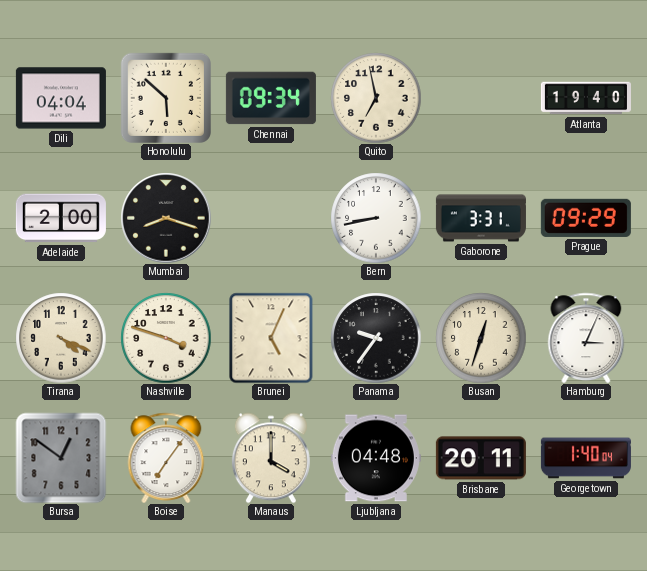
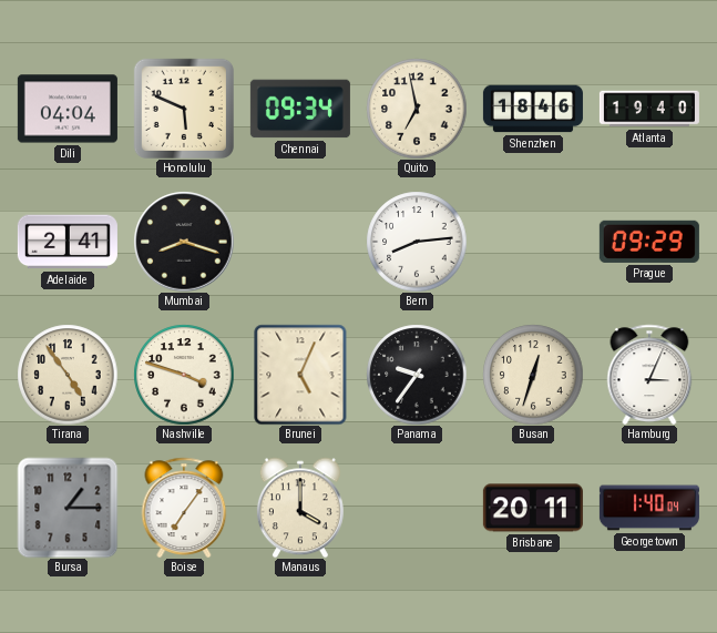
Honolulu: 5:52 -> 5:49 (184, 109)
Shenzhen: none -> 18:46 (533, 109)
Adelaide: 2:00 -> 2:41 (68, 242)
Bern: 8:43 -> 8:14 (417, 242)
Gaborone: 3:31 -> none (481, 218)
Tirana: 4:19 -> 4:54 (68, 375)
Bursa: 12:51 -> 1:15 (68, 508)
Ljubljana: 04:48 -> none (376, 458)
